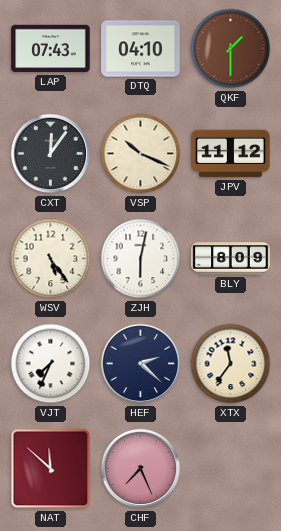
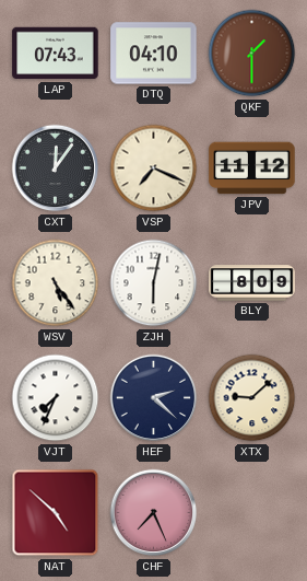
VSP: 10:19 -> 7:19 (154, 169)
XTX: 11:36 -> 9:08 (252, 398)
NAT: 11:52 -> 4:52 (56, 513)
